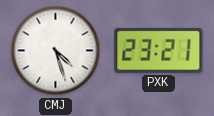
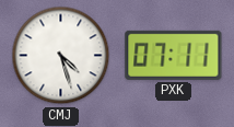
PXK: 23:21 -> 07:11 (174, 55)
